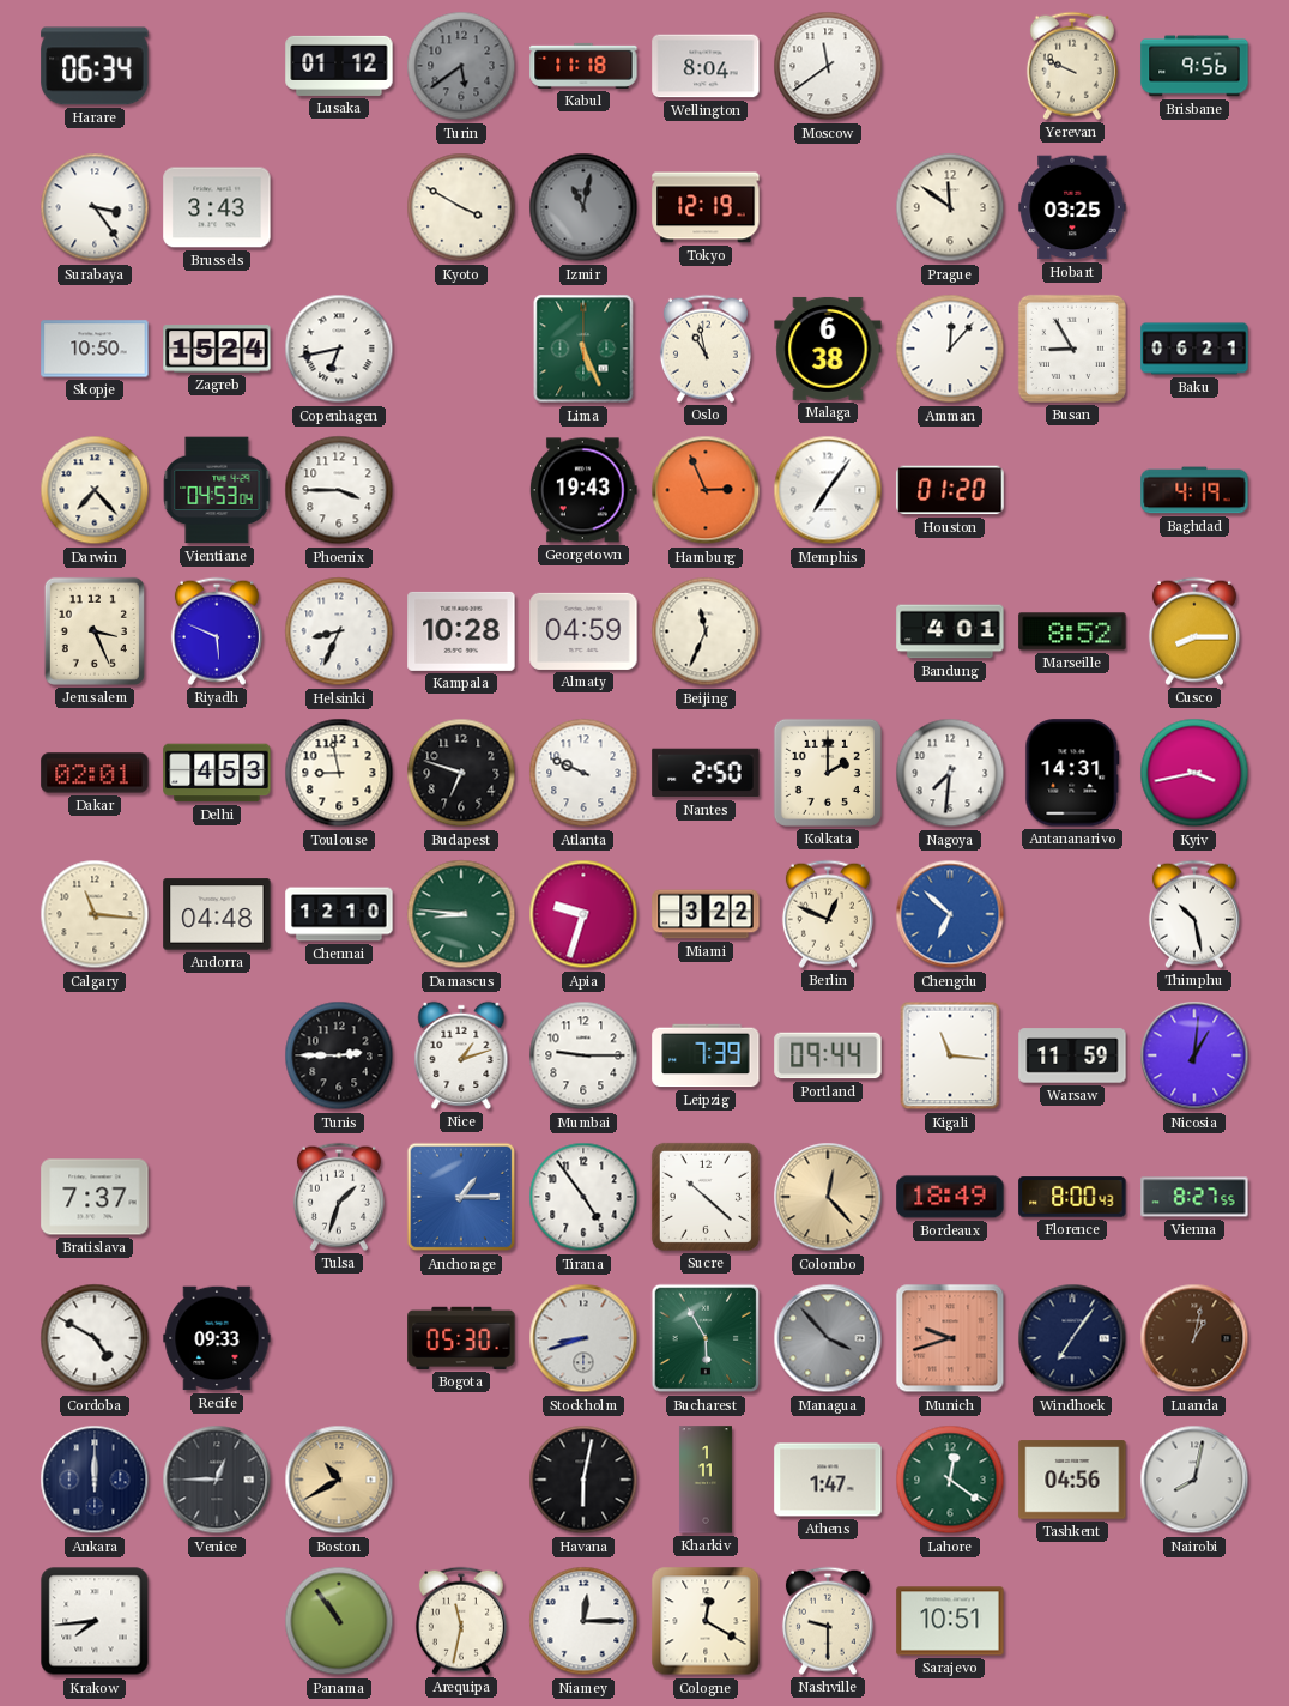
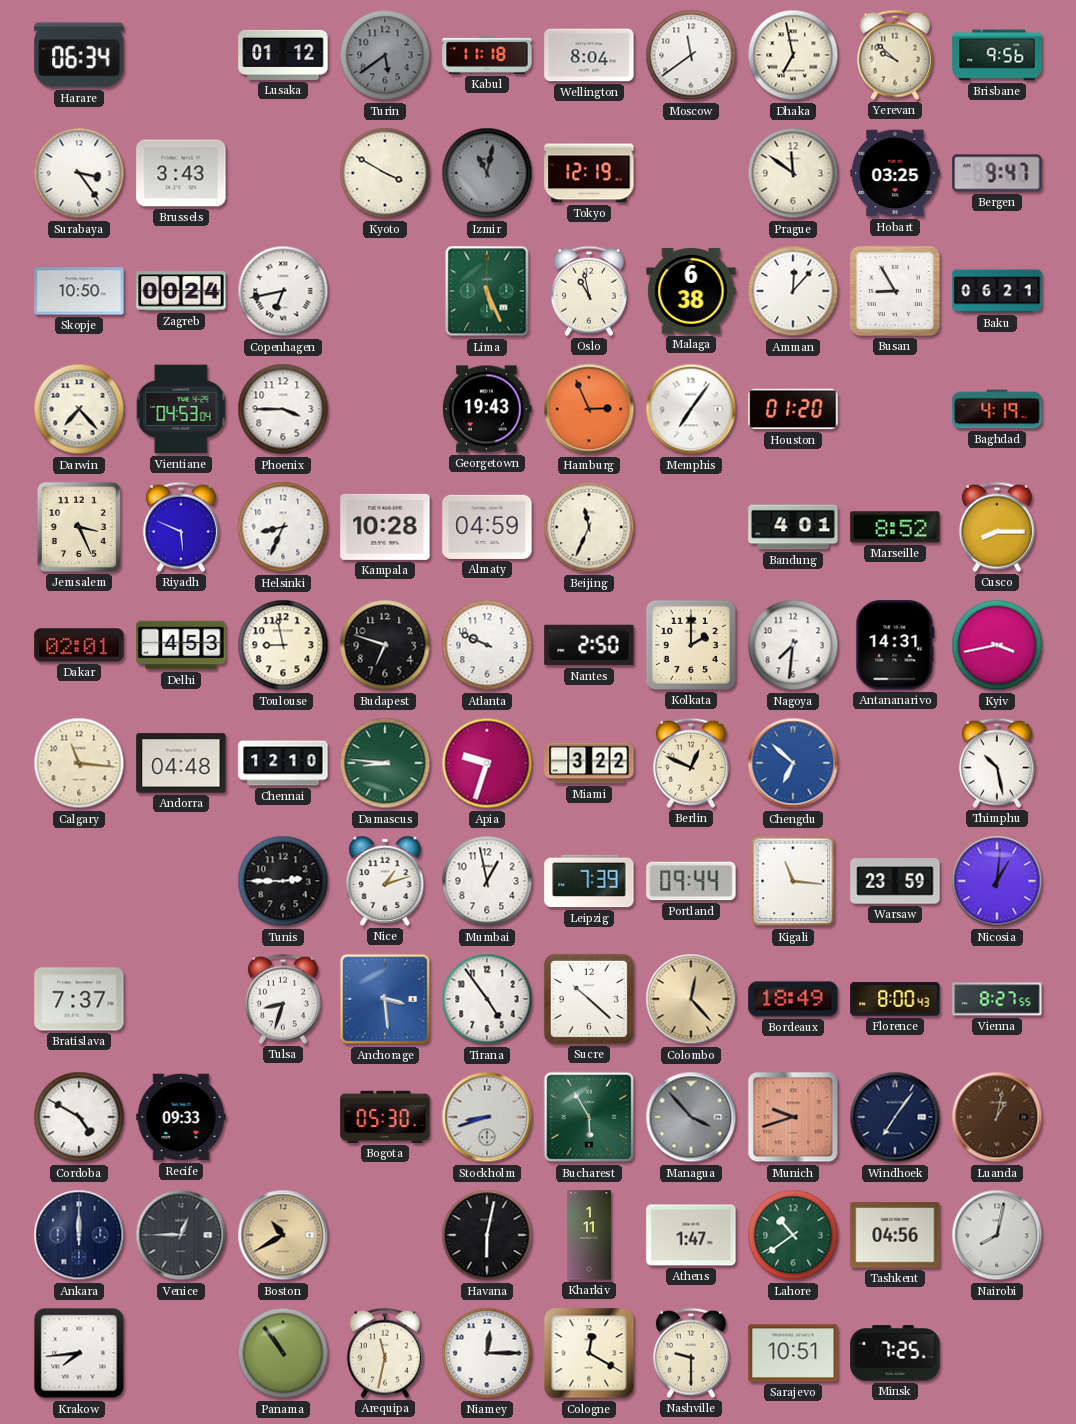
Dhaka: none -> 6:58 (793, 55)
Yerevan: 9:49 -> 9:52 (895, 55)
Bergen: none -> 9:47 (997, 173)
Zagreb: 15:24 -> 00:24 (181, 291)
Mumbai: 9:15 -> 12:58 (487, 881)
Warsaw: 11:59 -> 23:59 (895, 881)
Tulsa: 1:33 -> 8:33 (283, 999)
Anchorage: 1:15 -> 3:29 (385, 999)
Lahore: 12:21 -> 10:39 (793, 1235)
Minsk: none -> 7:25 (895, 1353)
